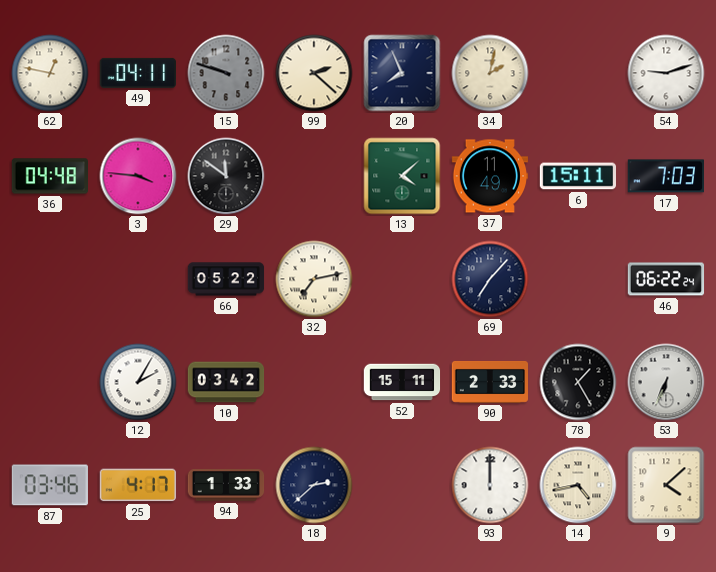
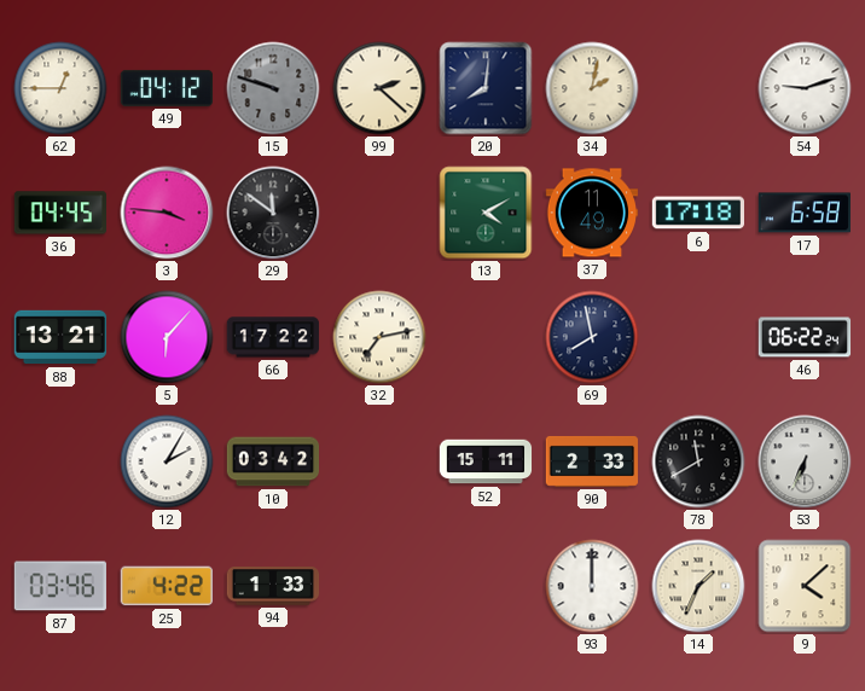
62: 12:47 -> 12:45 (60, 88)
49: 04:11 -> 04:12 (166, 88)
20: 7:56 -> 8:01 (486, 88)
36: 04:48 -> 04:45 (59, 213)
13: 4:08 -> 4:10 (486, 213)
6: 15:11 -> 17:18 (697, 213)
17: 7:03 -> 6:58 (805, 213)
88: none -> 13:21 (60, 337)
5: none -> 6:07 (167, 337)
66: 05:22 -> 17:22 (273, 337)
69: 7:07 -> 7:58 (592, 337)
78: 1:25 -> 11:40 (698, 461)
25: 4:17 -> 4:22 (167, 586)
18: 2:38 -> none (314, 485)
14: 4:43 -> 1:34 (698, 586)
